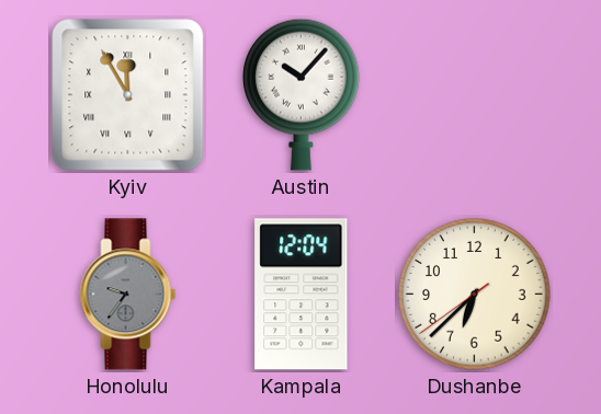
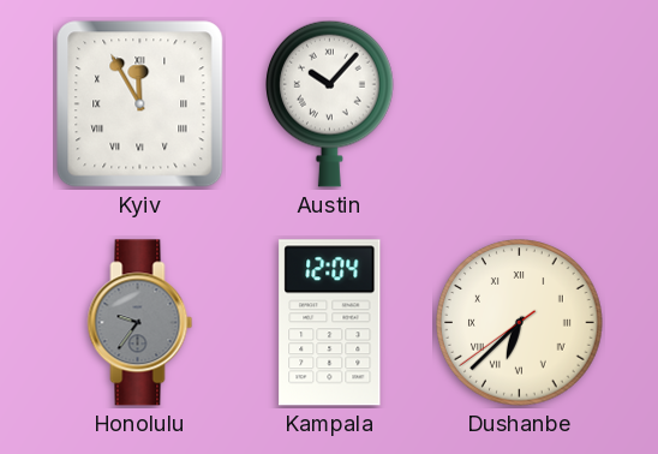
Dushanbe numerals: Arabic -> Roman (520, 323)
